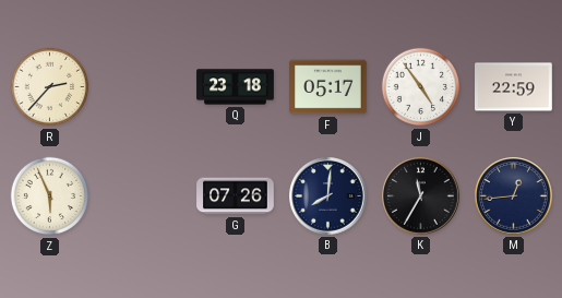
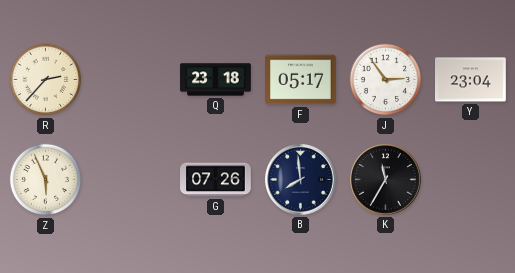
J: 4:54 -> 2:54 (386, 80)
Y: 22:59 -> 23:04 (471, 80)
B: 8:01 -> 7:59 (301, 180)
M: 12:44 -> none (514, 196)
